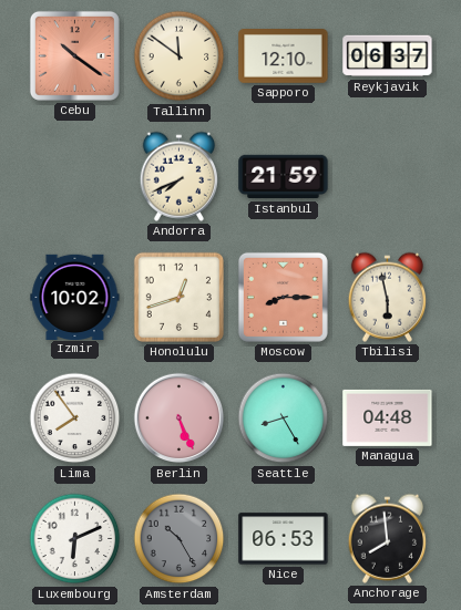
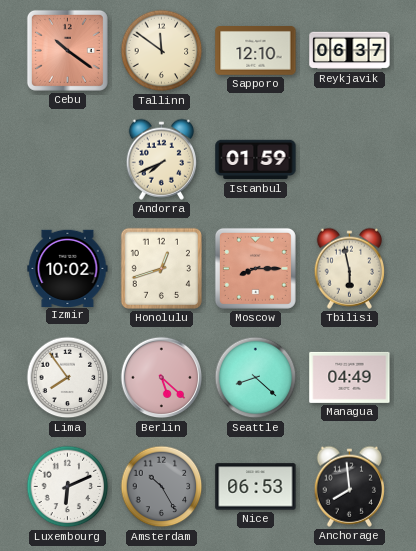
Istanbul: 21:59 -> 01:59 (256, 160)
Berlin: 5:26 -> 5:22 (162, 378)
Seattle: 8:25 -> 8:22 (256, 378)
Managua: 04:48 -> 04:49 (350, 377)
